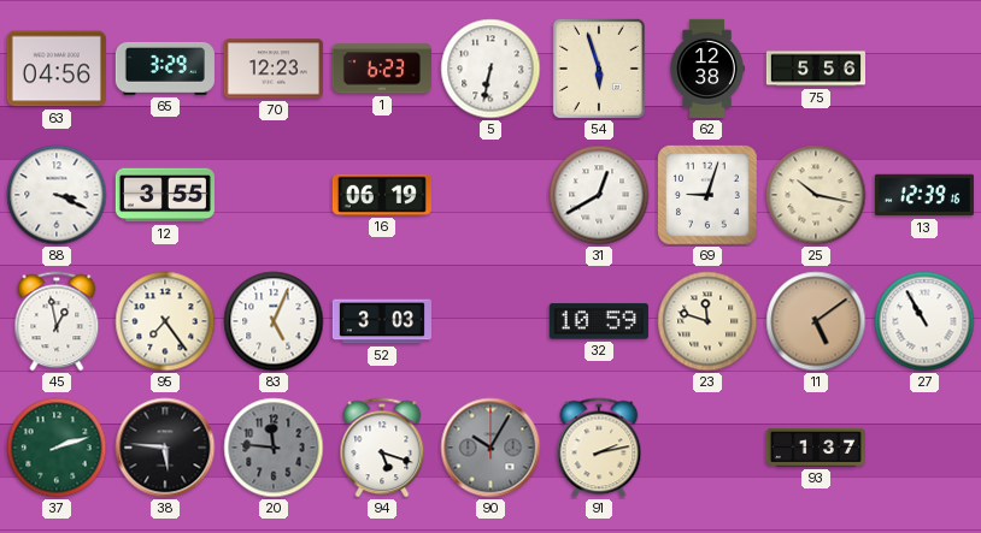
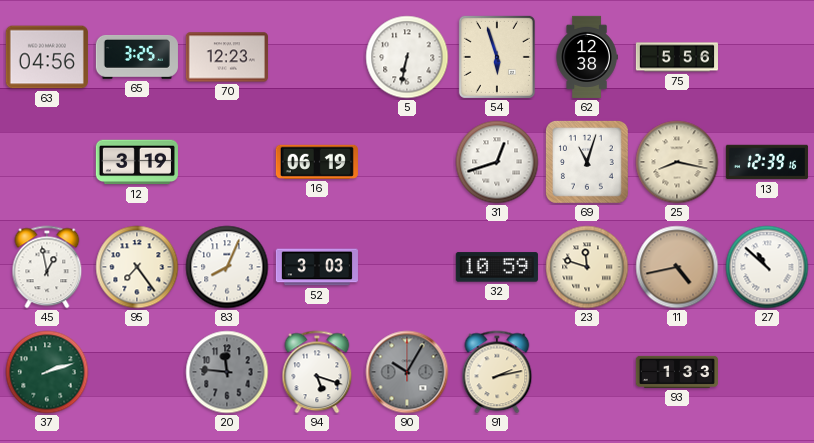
65: 3:29 -> 3:25 (137, 57)
1: 6:23 -> none (382, 69)
88: 3:19 -> none (57, 195)
12: 3:55 -> 3:19 (137, 162)
31: 12:40 -> 12:42 (497, 162)
69: 9:03 -> 11:03 (587, 162)
25: 10:17 -> 8:17 (677, 162)
83: 5:04 -> 8:04 (227, 267)
11: 5:09 -> 4:43 (677, 267)
27: 10:55 -> 10:52 (767, 267)
38: 5:46 -> none (165, 448)
93: 1:37 -> 1:33 (677, 372)
